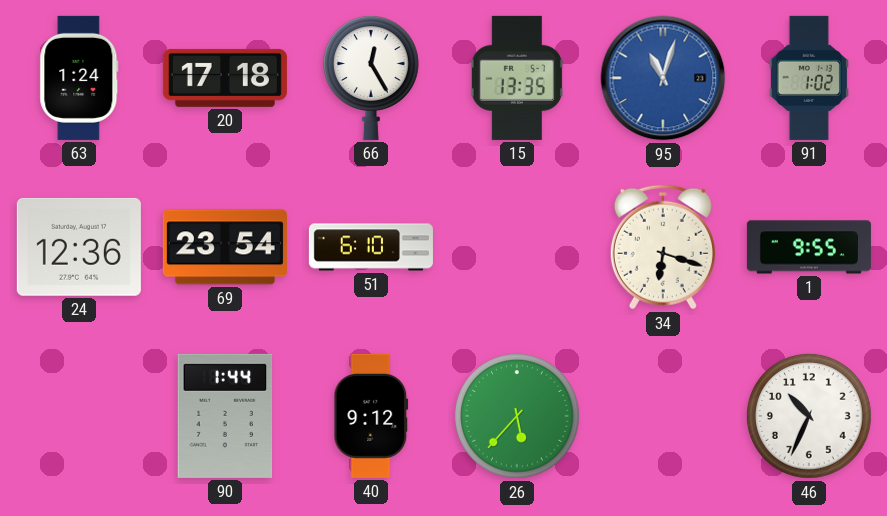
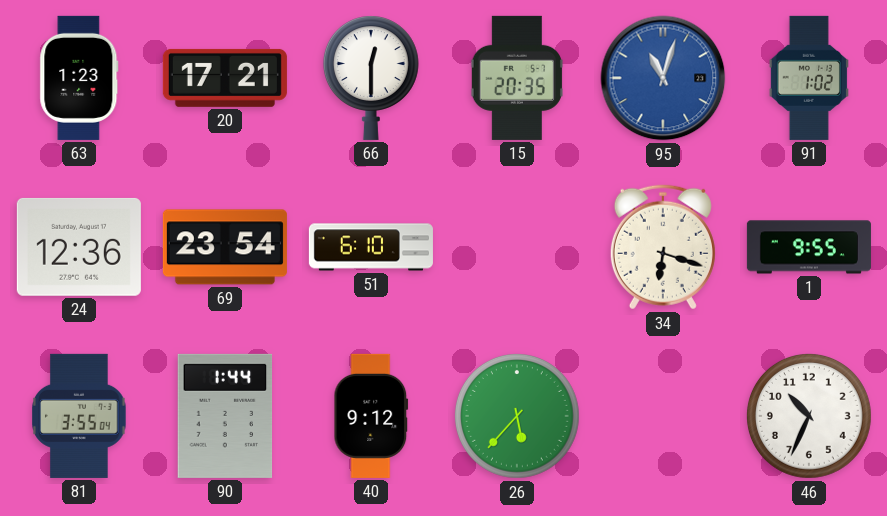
63: 1:24 -> 1:23 (79, 78)
20: 17:18 -> 17:21 (225, 78)
66: 12:25 -> 12:30 (371, 78)
15: 13:35 -> 20:35 (516, 78)
81: none -> 3:55 (79, 416)
